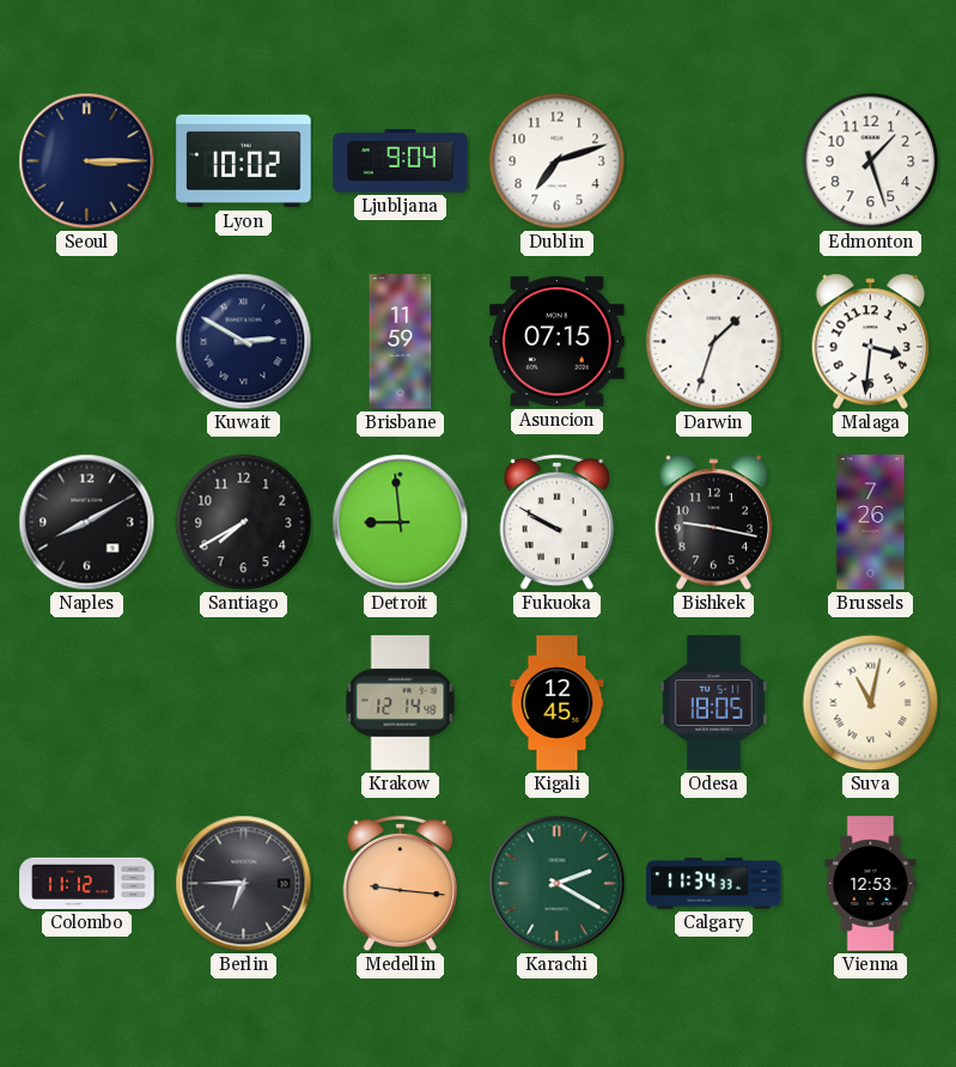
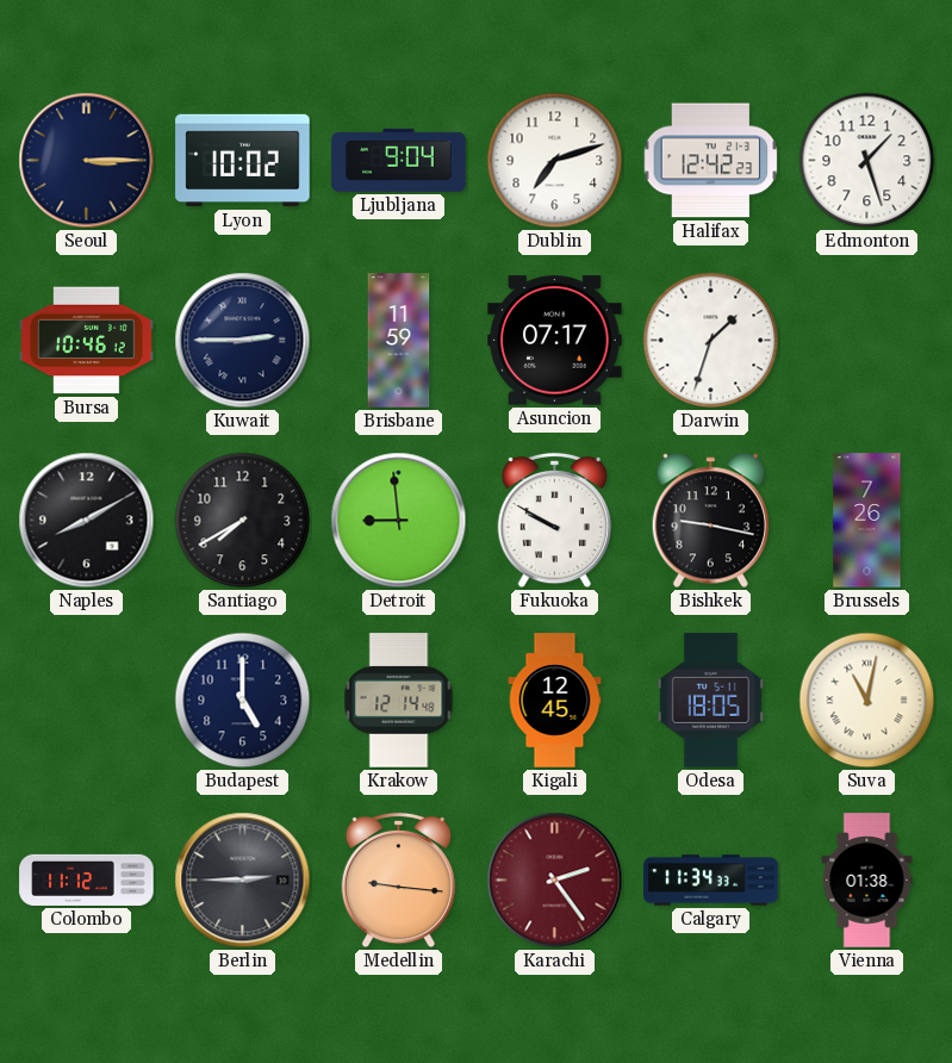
Halifax: none -> 12:42 (711, 161)
Bursa: none -> 10:46 (87, 341)
Kuwait: 2:50 -> 2:45 (243, 341)
Asuncion: 07:15 -> 07:17 (555, 341)
Malaga: 3:31 -> none (871, 342)
Budapest: none -> 5:00 (243, 701)
Berlin: 6:45 -> 2:45 (243, 881)
Karachi: 2:20 -> 2:24 (555, 881)
Karachi dial: green -> burgundy (555, 881)
Vienna: 12:53 -> 01:38 (867, 881)
